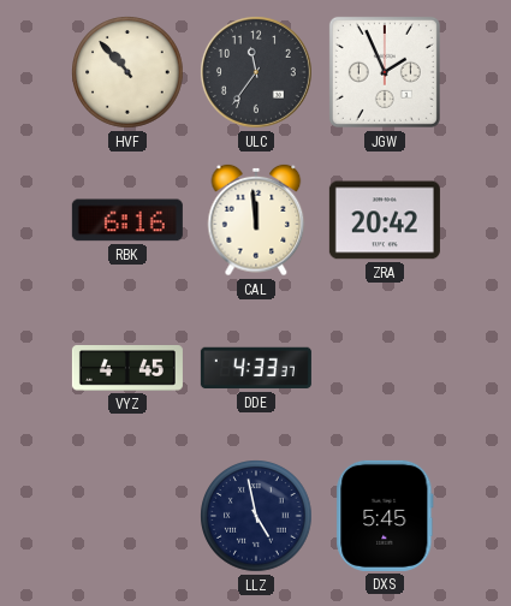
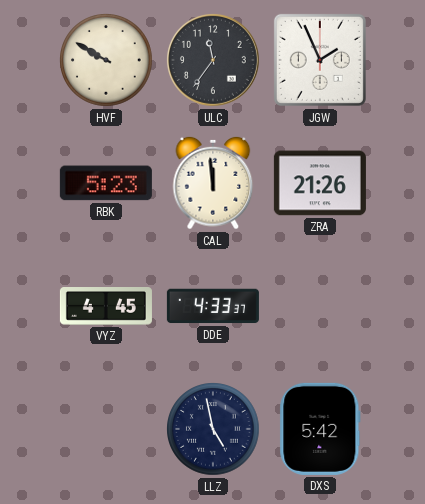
HVF: 10:53 -> 9:50 (106, 60)
RBK: 6:16 -> 5:23 (106, 183)
ZRA: 20:42 -> 21:26 (320, 183)
DXS: 5:45 -> 5:42 (320, 429)
